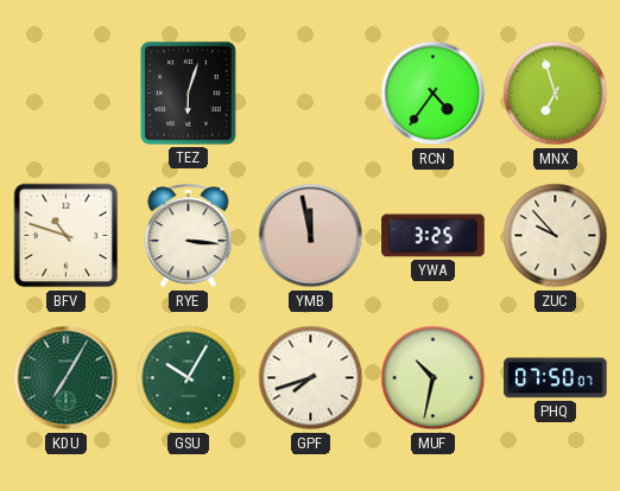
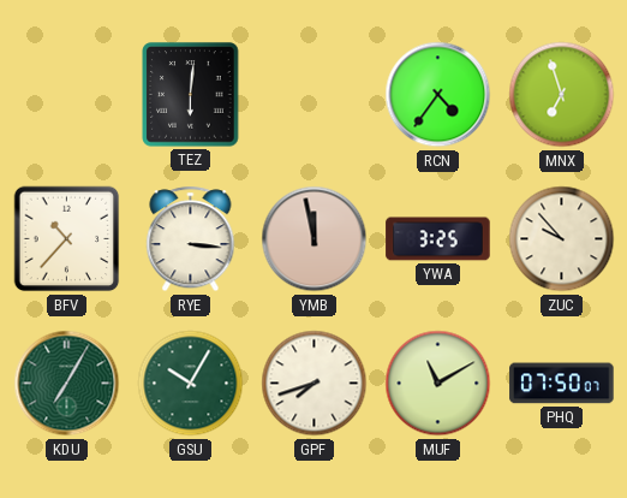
TEZ: 6:03 -> 6:01 (191, 95)
BFV: 10:48 -> 10:37 (67, 239)
MUF: 10:32 -> 11:10 (438, 384)
